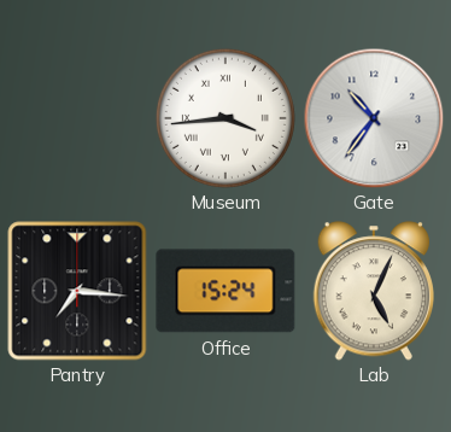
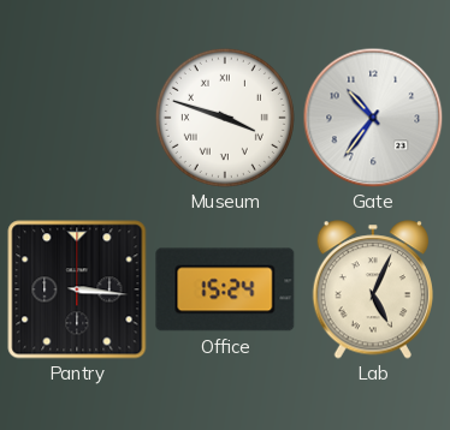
Museum: 3:44 -> 3:48 (225, 118)
Pantry: 7:16 -> 3:16 (77, 289)
